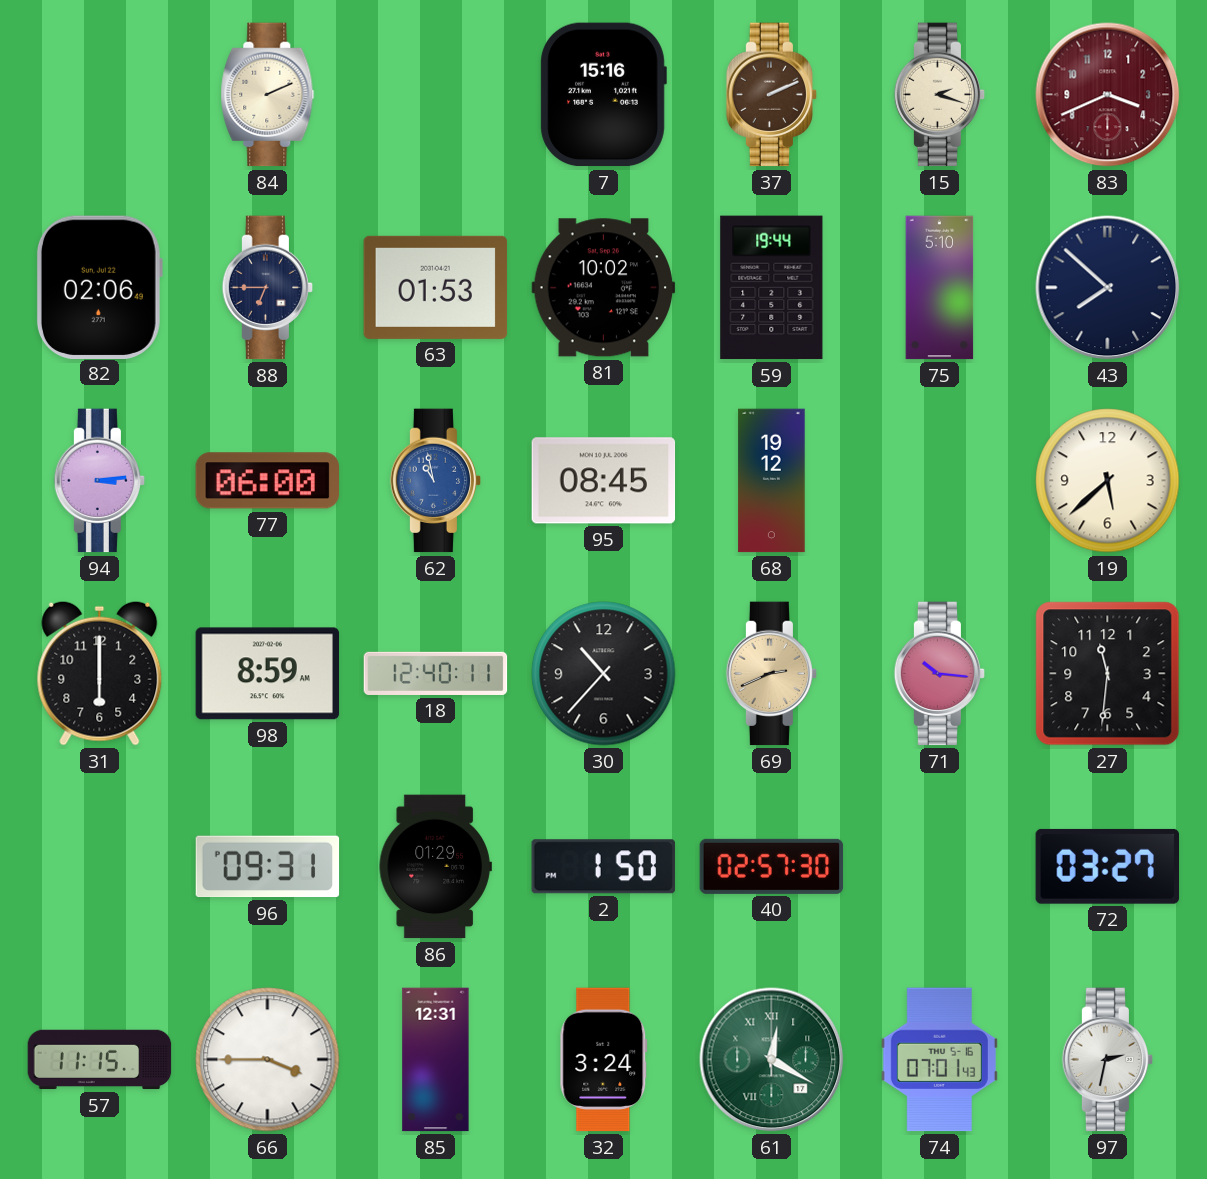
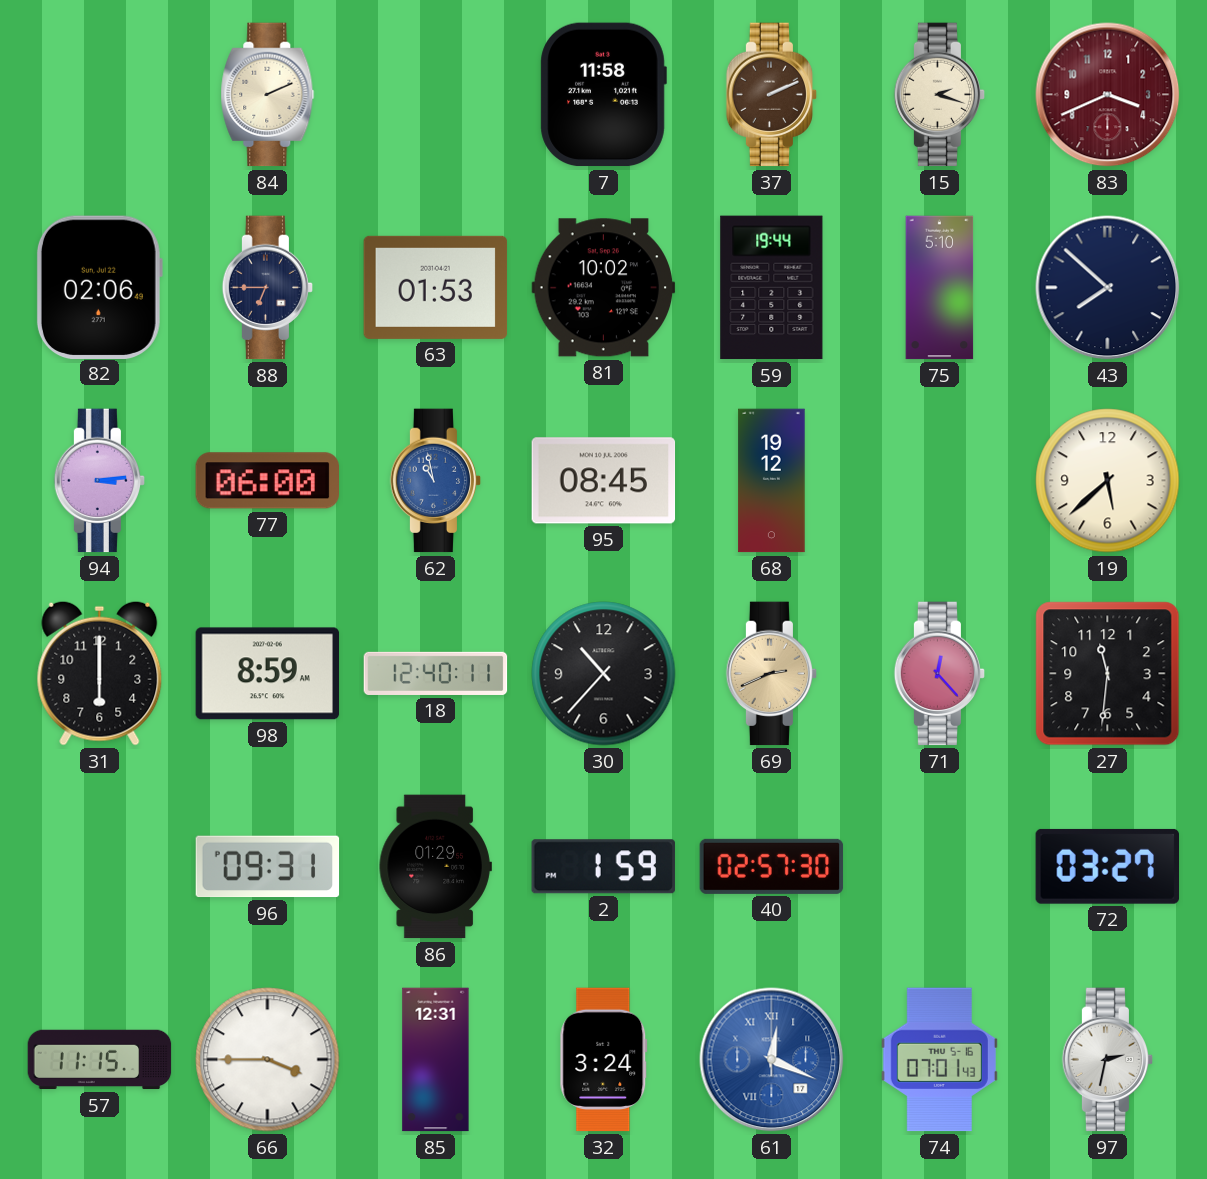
7: 15:16 -> 11:58 (603, 95)
71: 10:16 -> 12:23 (940, 674)
2: 1:50 -> 1:59 (603, 867)
61: 12:20 -> 12:19 (772, 1060)
61 dial: green -> blue (772, 1060)
